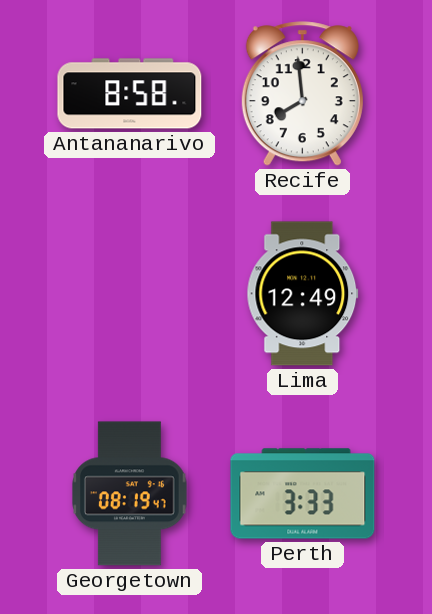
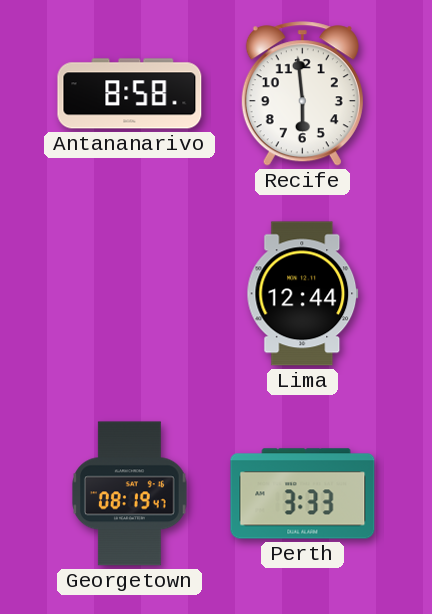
Recife: 7:59 -> 5:59 (302, 94)
Lima: 12:49 -> 12:44 (303, 294)
